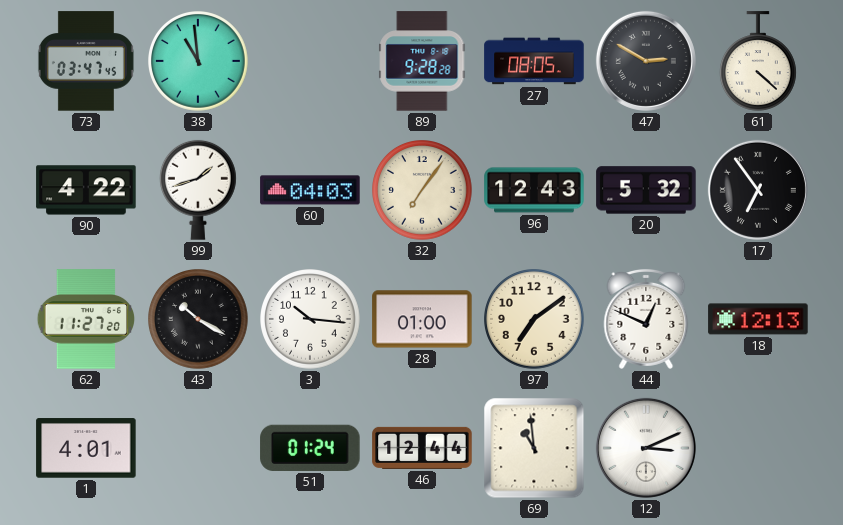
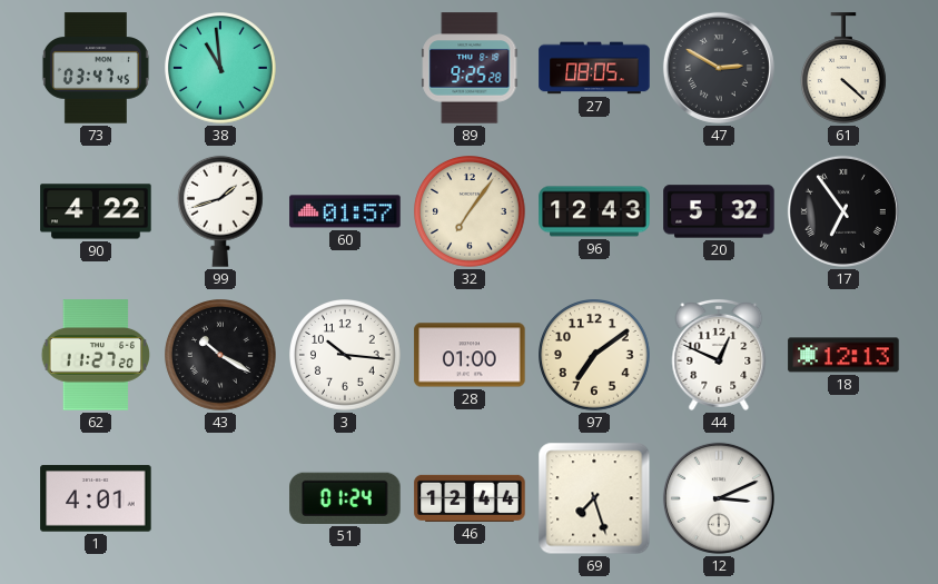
89: 9:28 -> 9:25 (470, 68)
60: 04:03 -> 01:57 (345, 211)
69: 10:59 -> 7:27 (594, 498)
